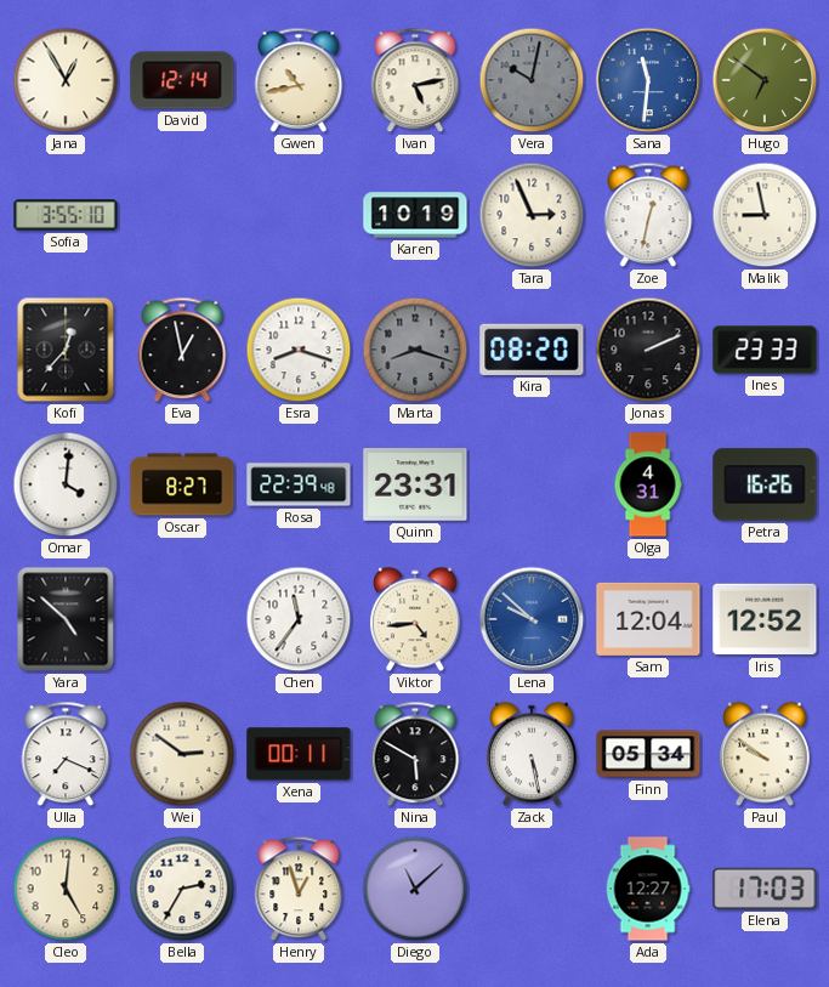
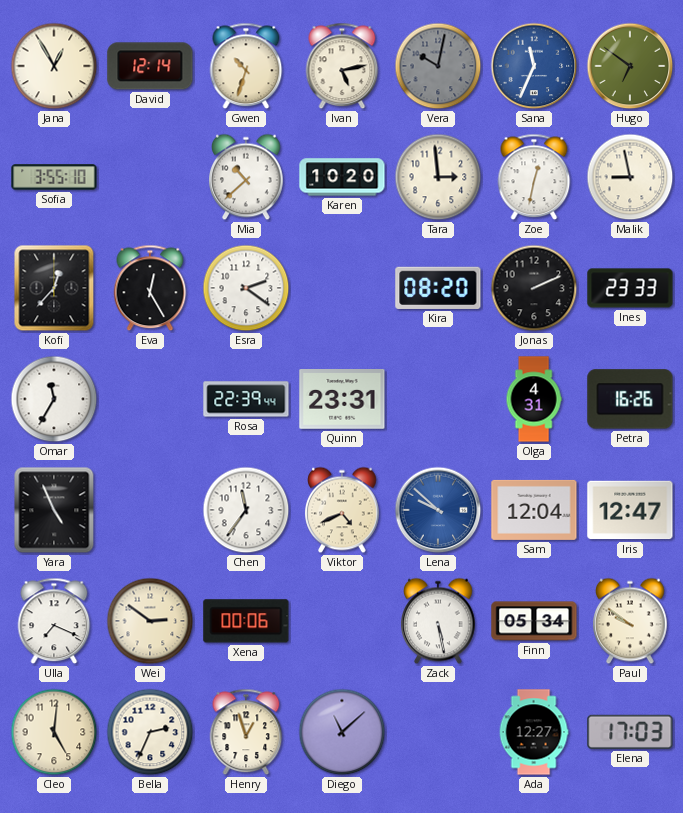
Gwen: 10:43 -> 10:33 (246, 66)
Sana: 11:31 -> 11:34 (534, 66)
Mia: none -> 10:38 (247, 177)
Karen: 10:19 -> 10:20 (342, 177)
Tara: 2:56 -> 2:59 (438, 177)
Eva: 12:58 -> 12:25 (150, 288)
Esra: 8:18 -> 2:21 (246, 288)
Marta: 8:18 -> none (415, 350)
Omar: 4:01 -> 11:35 (54, 399)
Oscar: 8:27 -> none (182, 484)
Rosa: 22:39:48 -> 22:39:44 (246, 399)
Yara: 4:52 -> 4:56 (54, 510)
Viktor: 4:44 -> 4:41 (343, 510)
Iris: 12:52 -> 12:47 (630, 510)
Xena: 00:11 -> 00:06 (246, 621)
Nina: 5:50 -> none (415, 754)
Bella: 2:35 -> 2:34 (150, 732)
